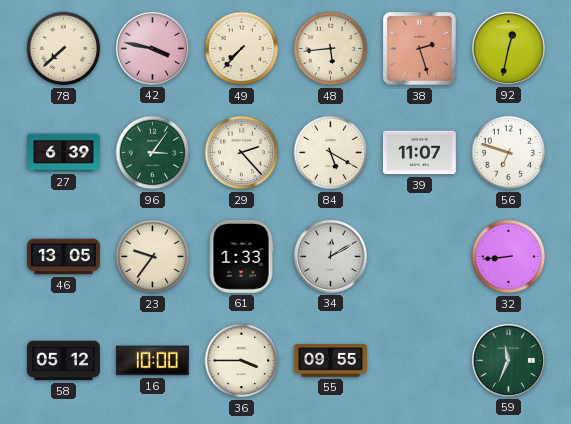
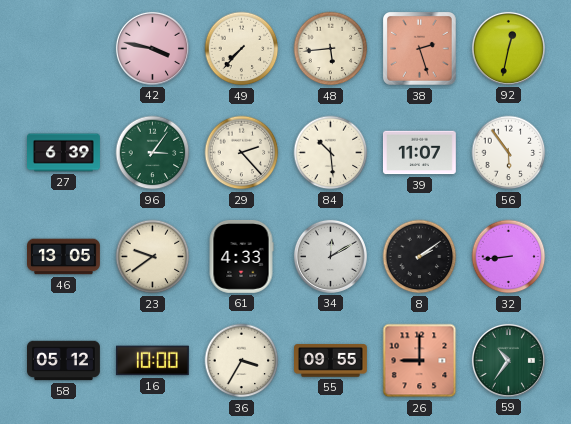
78: 7:38 -> none (64, 49)
84: 5:20 -> 10:29 (331, 153)
56: 6:48 -> 5:54 (509, 153)
23: 9:36 -> 9:39 (153, 257)
61: 1:33 -> 4:33 (241, 256)
8: none -> 2:09 (420, 257)
36: 3:45 -> 3:35 (242, 361)
26: none -> 9:00 (420, 361)
59: 11:34 -> 10:36 (508, 360)
